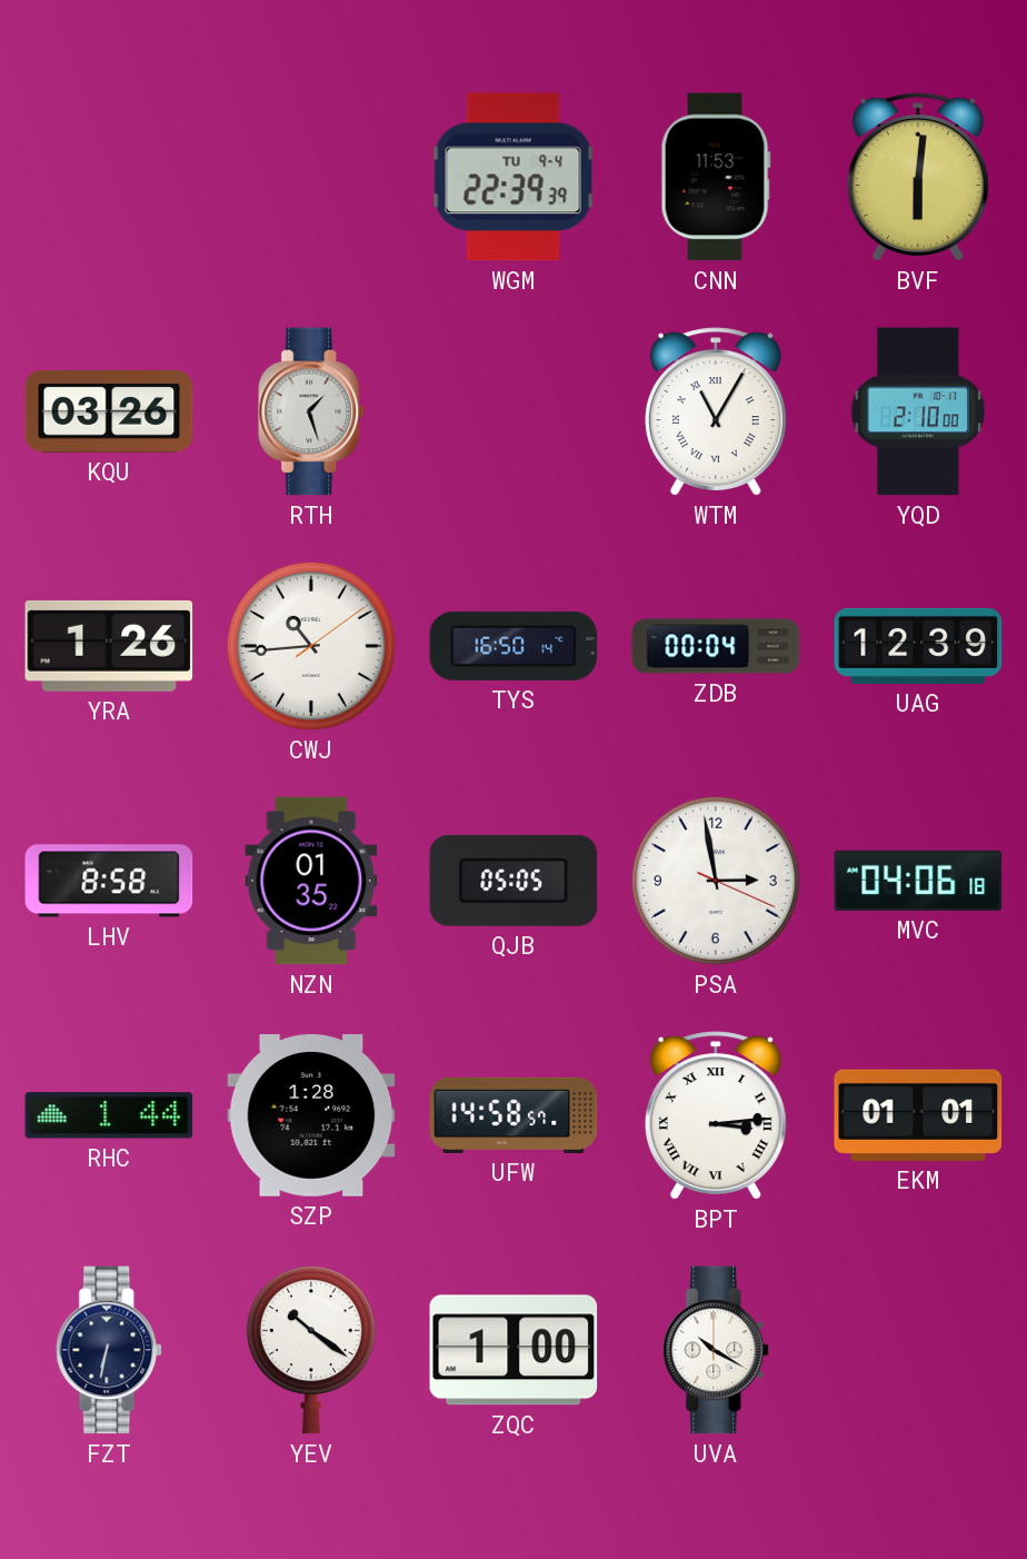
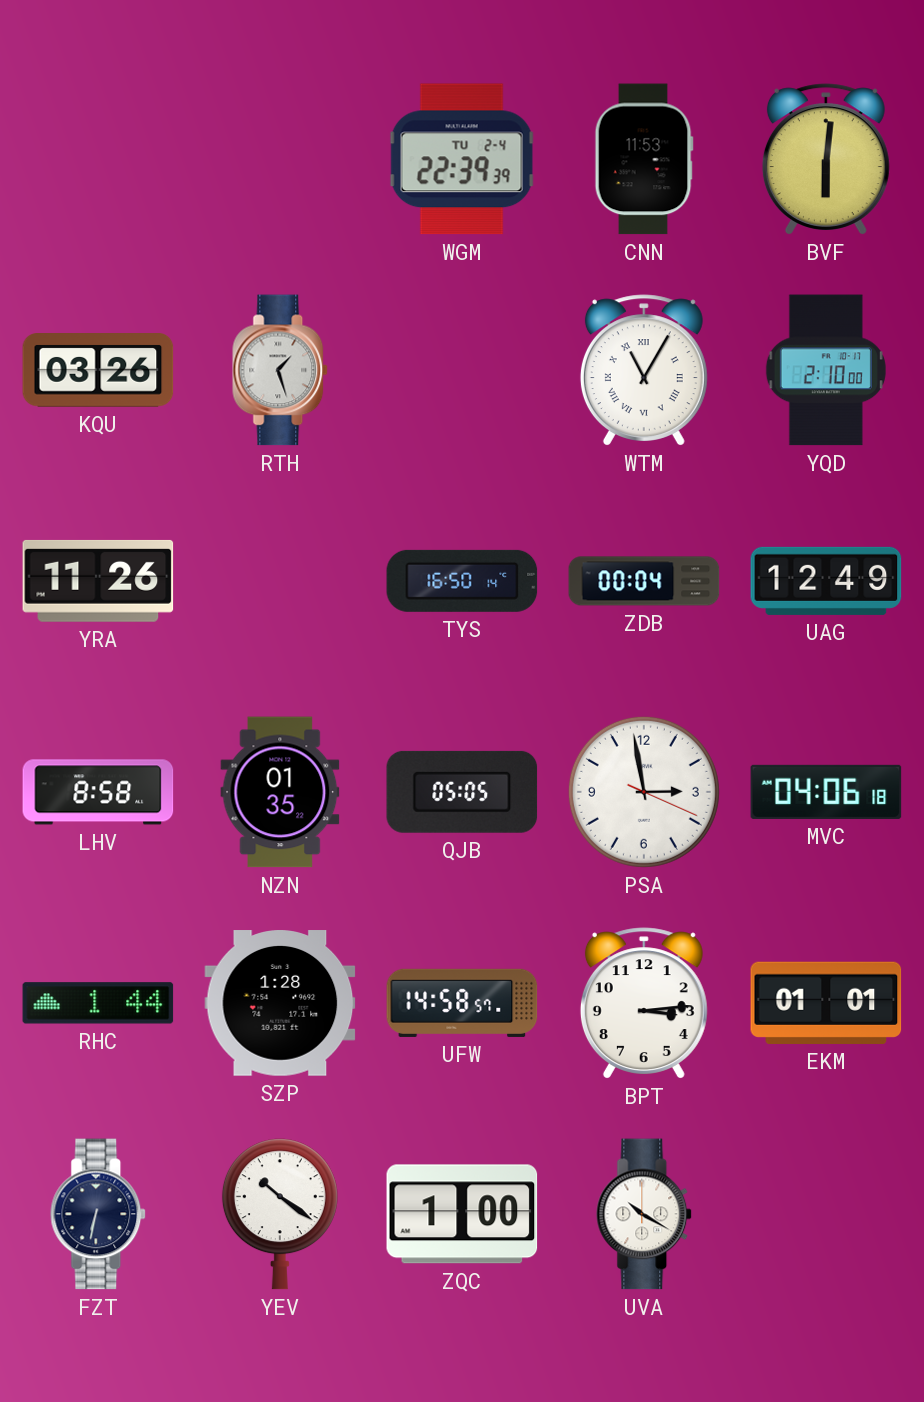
WGM date: TU 9-4 -> TU 2-4 (462, 159)
YRA: 1:26 -> 11:26 (98, 581)
CWJ: 10:44 -> none (311, 646)
UAG: 12:39 -> 12:49 (826, 581)
BPT numerals: Roman -> Arabic (644, 1003)
